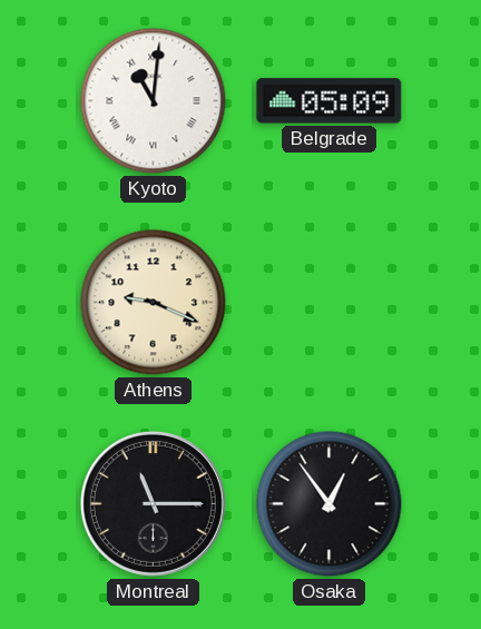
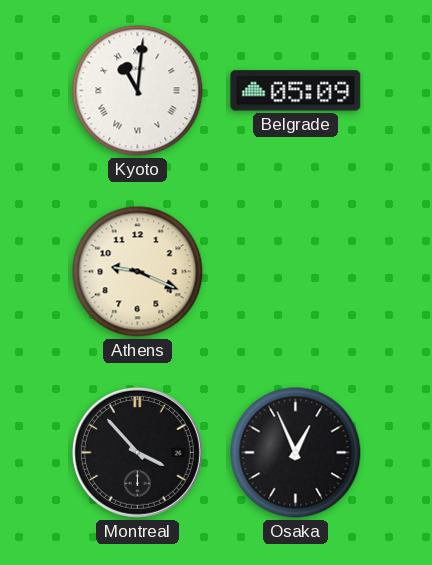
Montreal: 11:15 -> 3:53 (137, 452)
Osaka: 12:54 -> 12:56 (296, 453)
